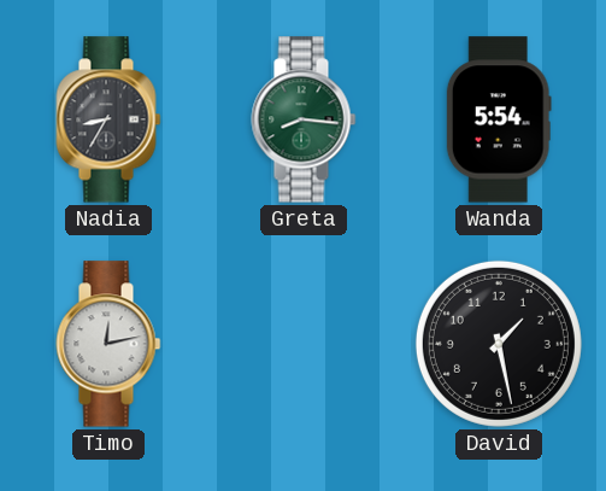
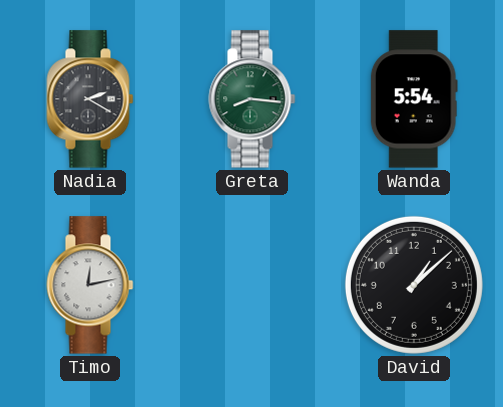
Nadia: 8:35 -> 2:20 (90, 99)
David: 1:28 -> 1:08 (414, 285)
